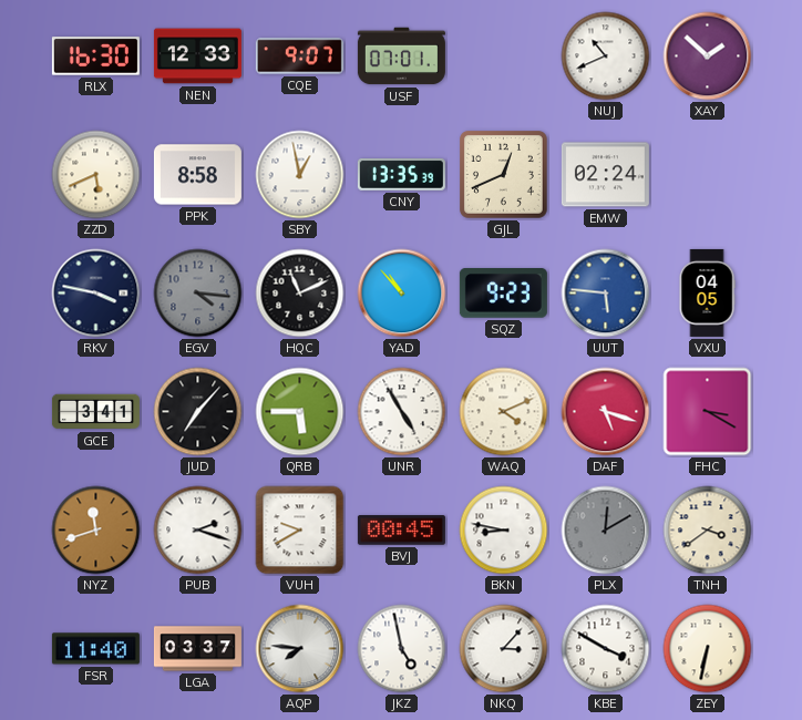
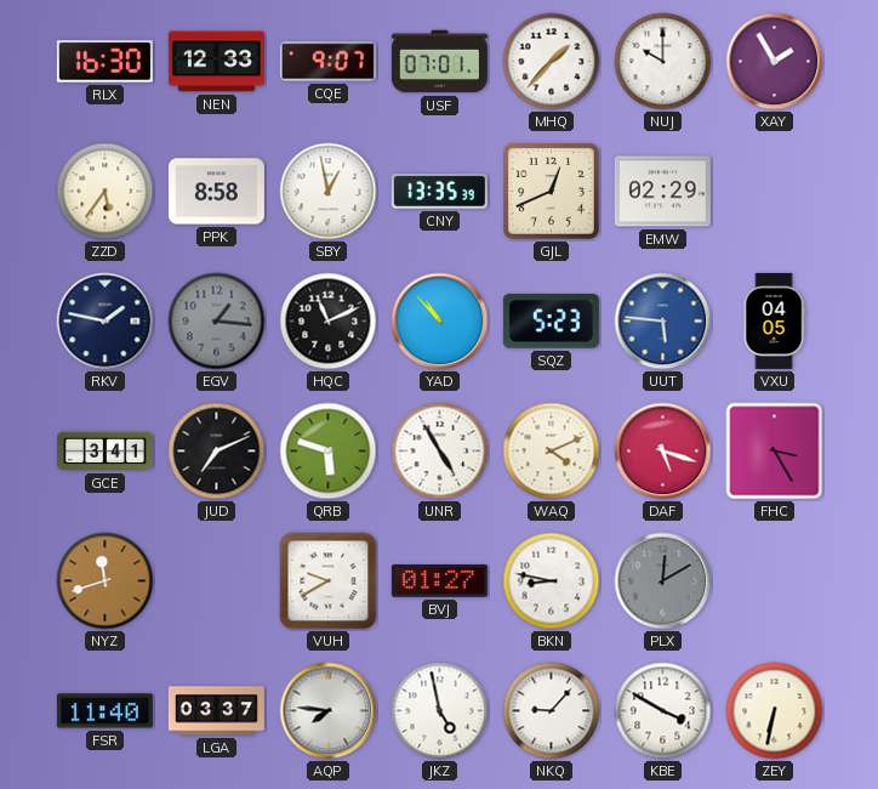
MHQ: none -> 1:37 (552, 62)
NUJ: 10:41 -> 10:00 (663, 62)
XAY: 1:52 -> 1:55 (775, 62)
ZZD: 5:41 -> 5:36 (106, 192)
EMW: 02:24 -> 02:29 (662, 192)
RKV: 3:47 -> 1:47 (106, 322)
EGV: 4:16 -> 1:16 (217, 322)
SQZ: 9:23 -> 5:23 (551, 322)
JUD: 7:07 -> 7:11 (217, 452)
QRB: 5:45 -> 5:48 (329, 452)
FHC: 3:20 -> 3:25 (775, 452)
PUB: 2:18 -> none (198, 531)
BVJ: 00:45 -> 01:27 (439, 581)
TNH: 3:39 -> none (708, 531)
NKQ: 3:07 -> 9:07 (552, 711)
